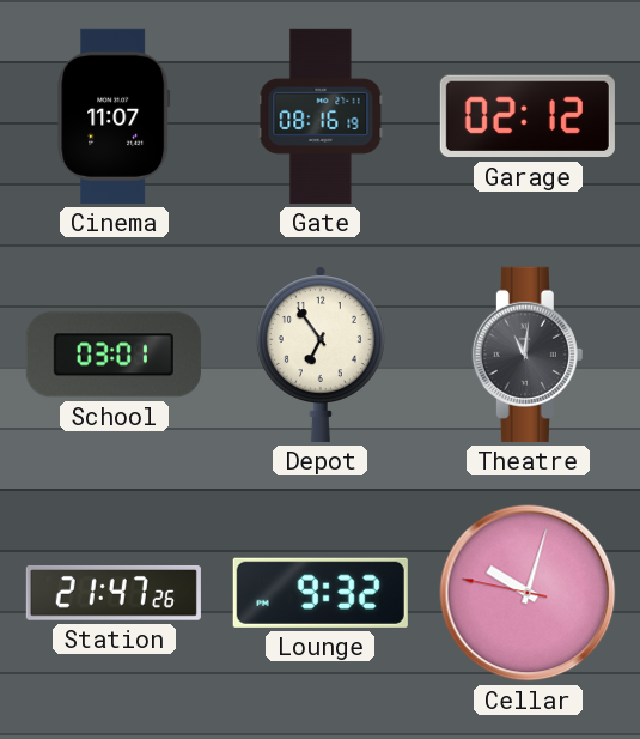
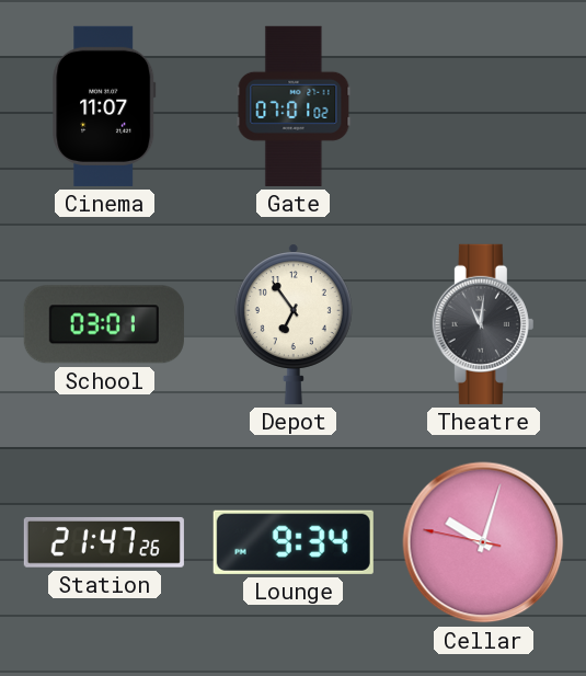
Gate: 08:16 -> 07:01 (294, 106)
Garage: 02:12 -> none (528, 116)
Lounge: 9:32 -> 9:34 (294, 542)
